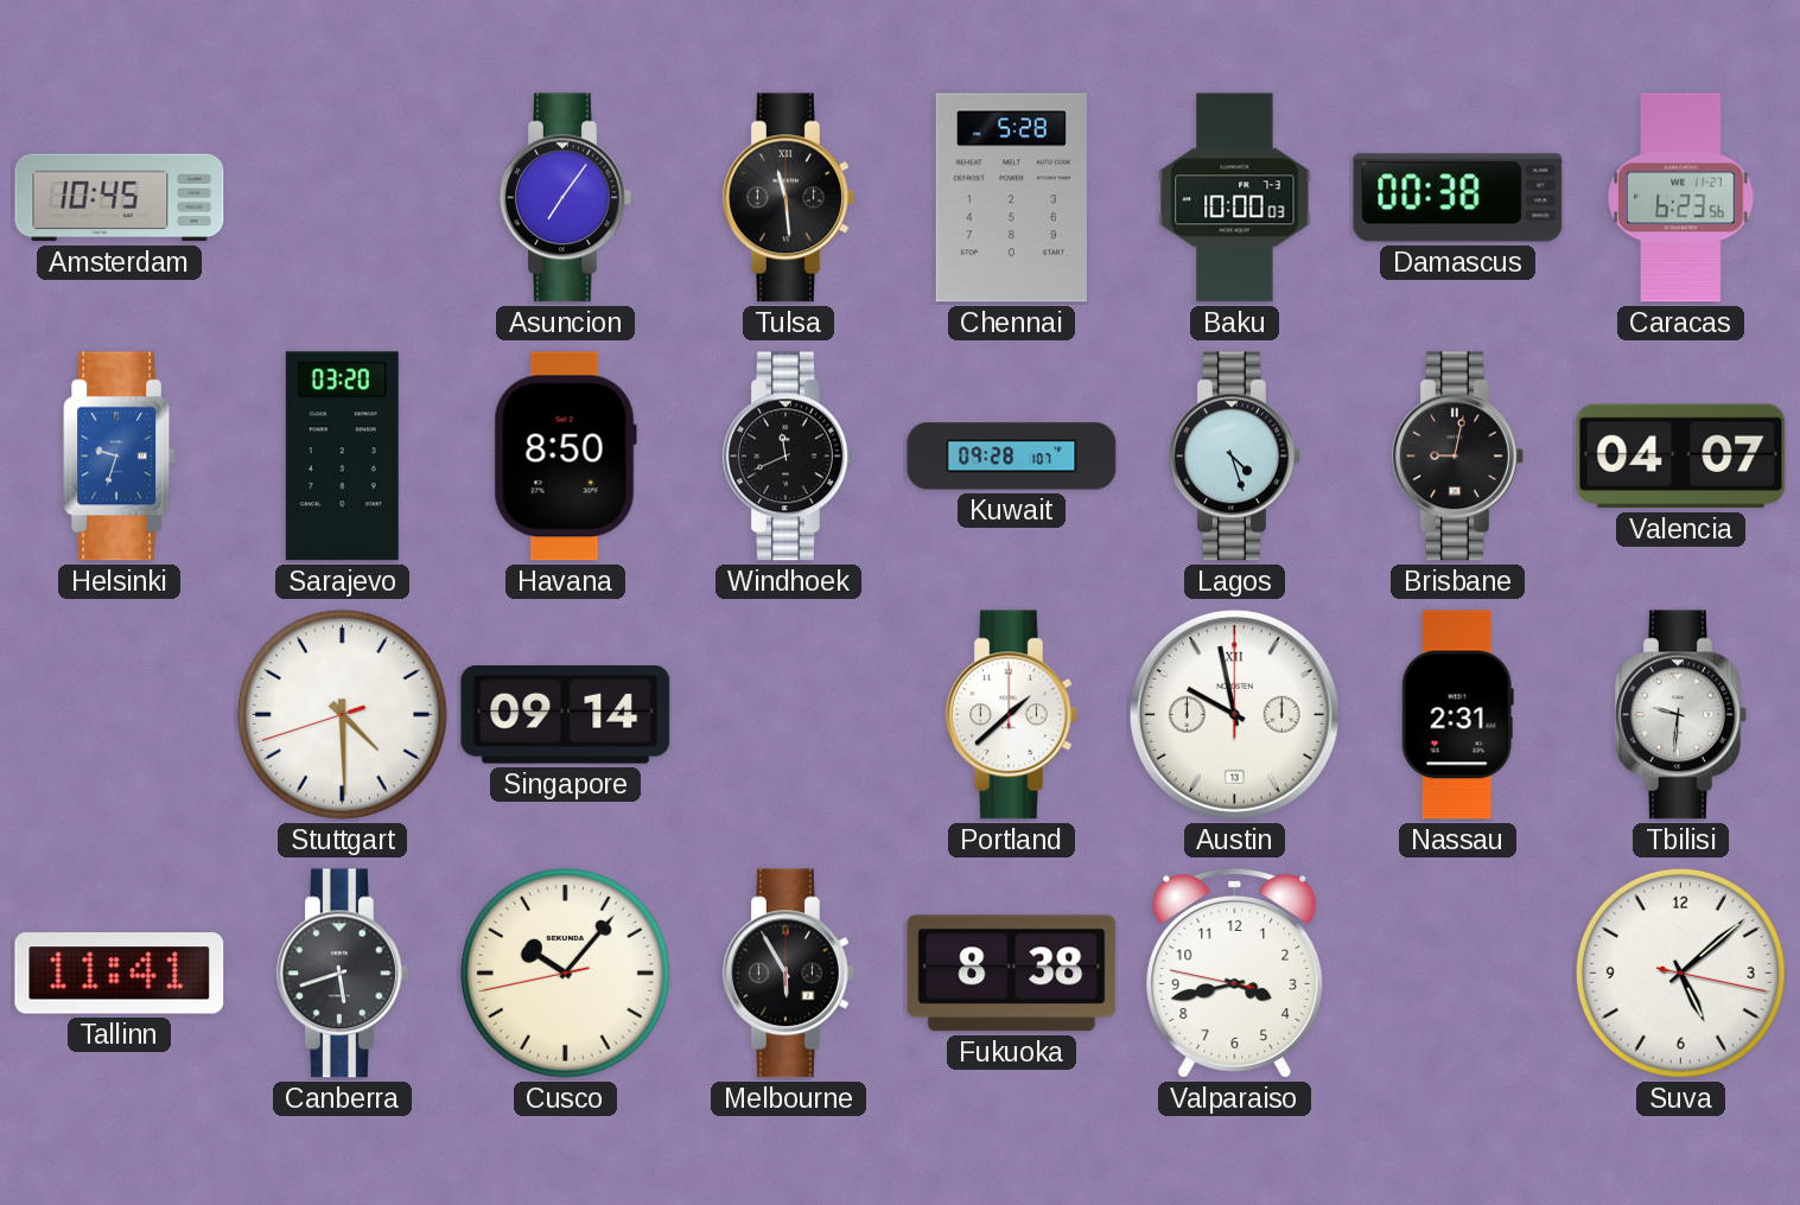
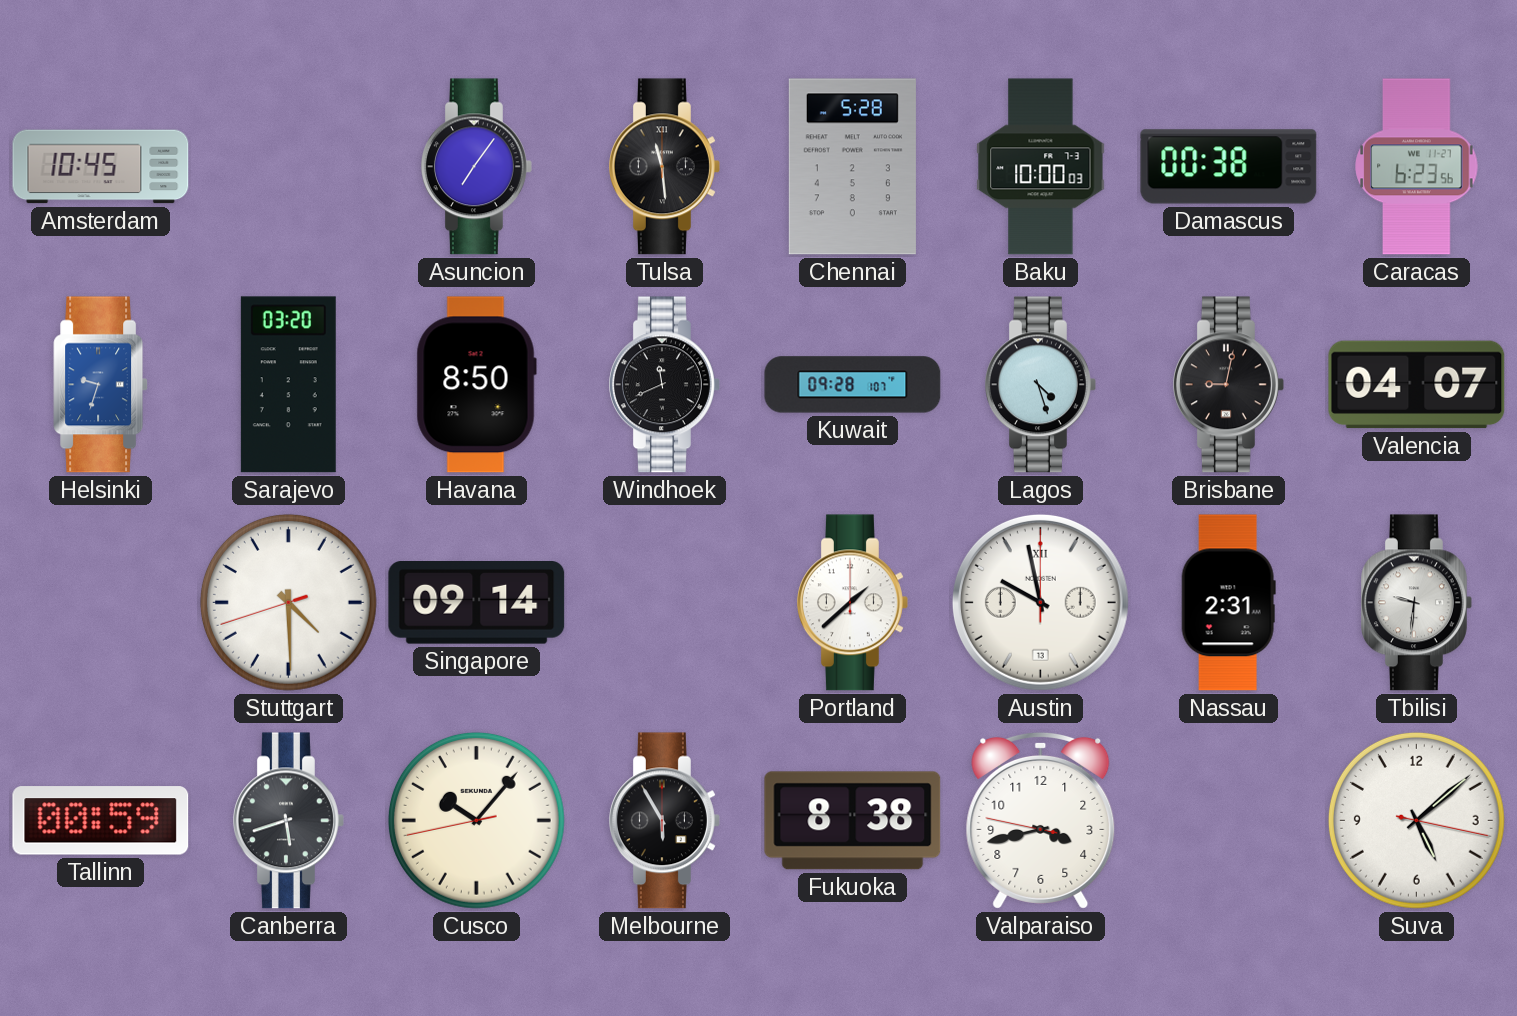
Tallinn: 11:41 -> 00:59 (101, 821)
